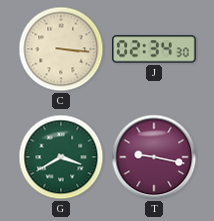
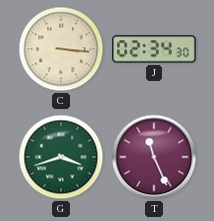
G: 3:40 -> 3:42 (61, 157)
T: 9:17 -> 11:26 (154, 157)
